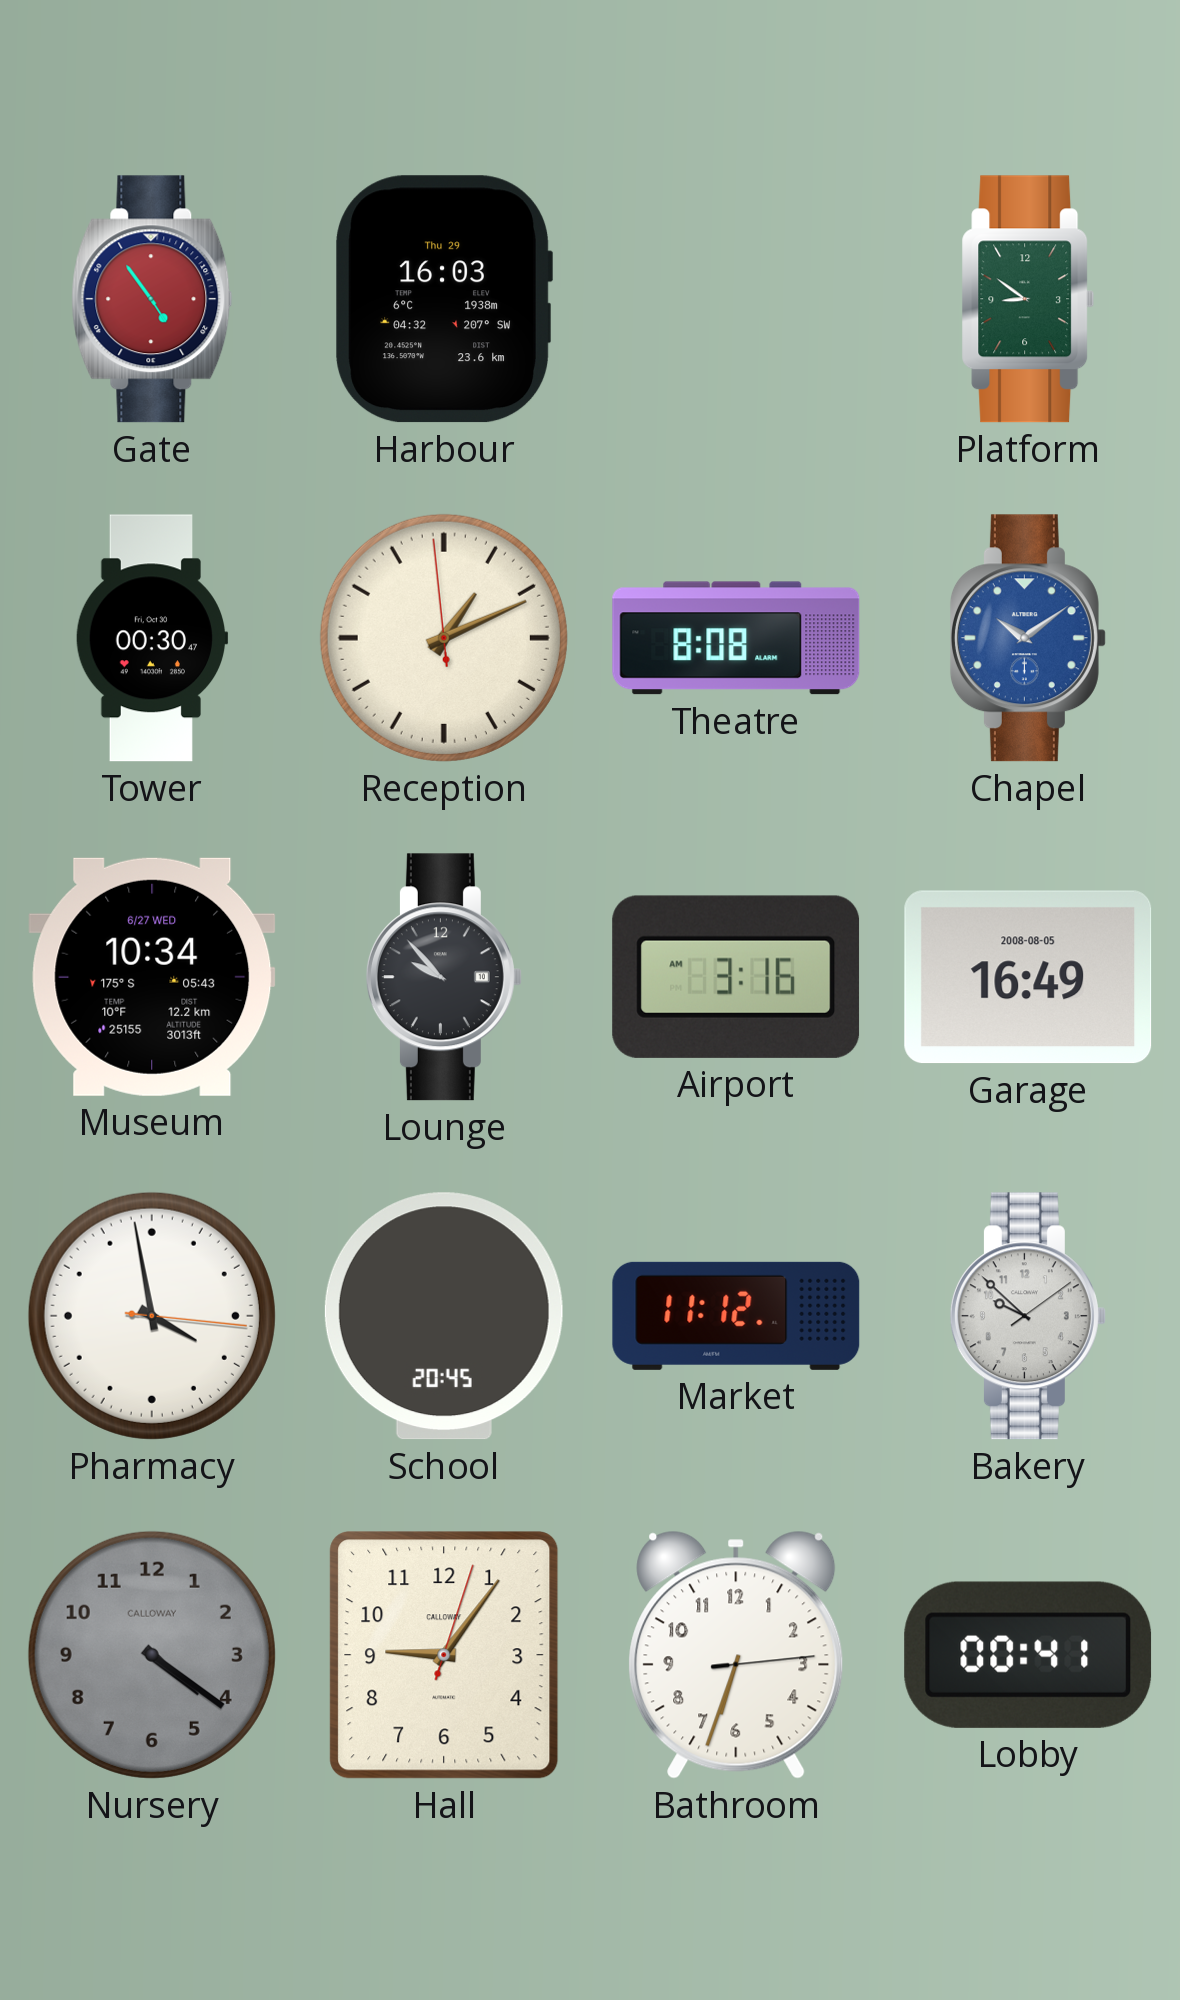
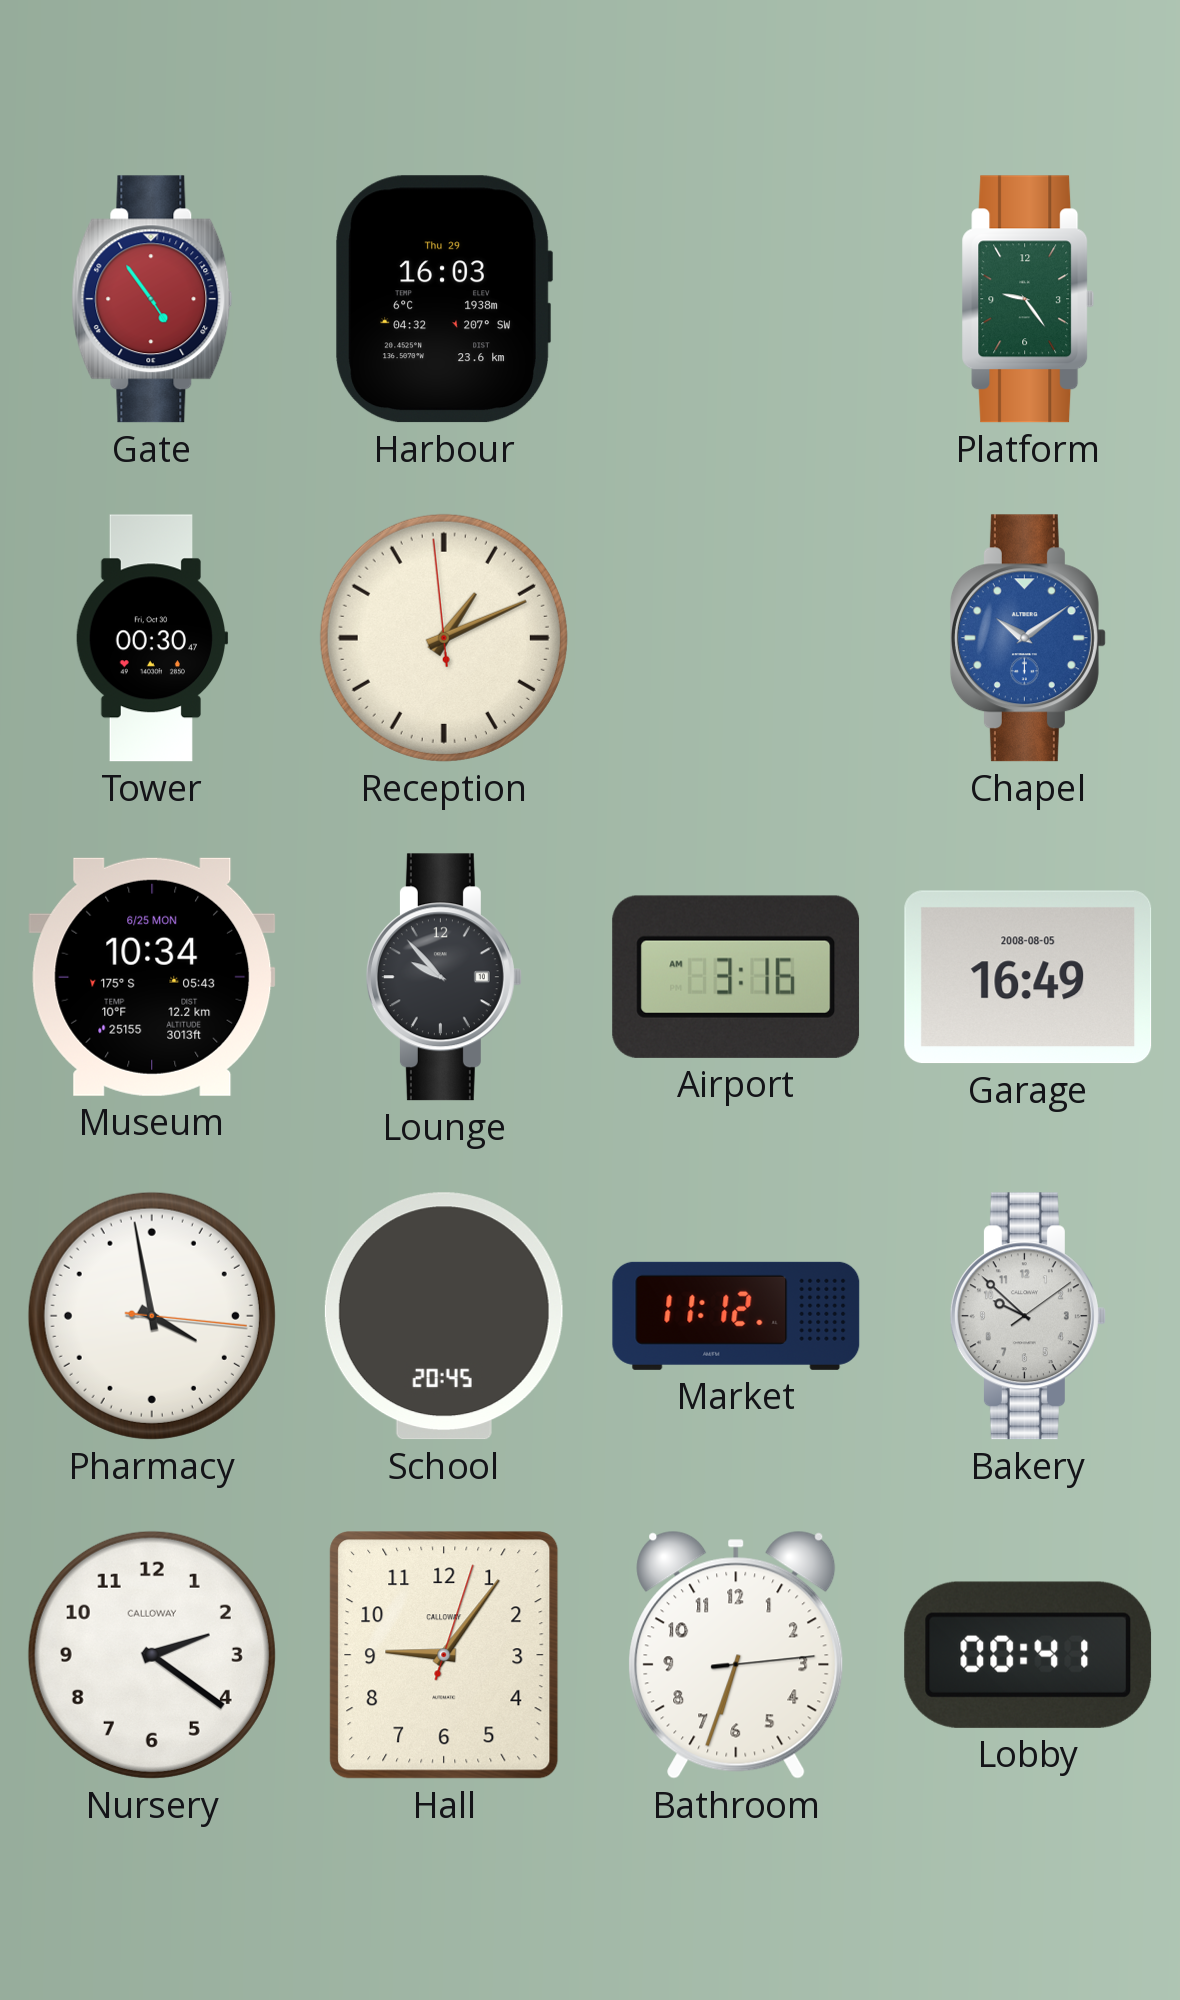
Platform: 8:51 -> 9:24 (1028, 299)
Theatre: 8:08 -> none (736, 638)
Museum date: 6/27 WED -> 6/25 MON (152, 977)
Nursery: 4:21 -> 2:21 (152, 1655)
Nursery dial: grey -> white (152, 1655)
